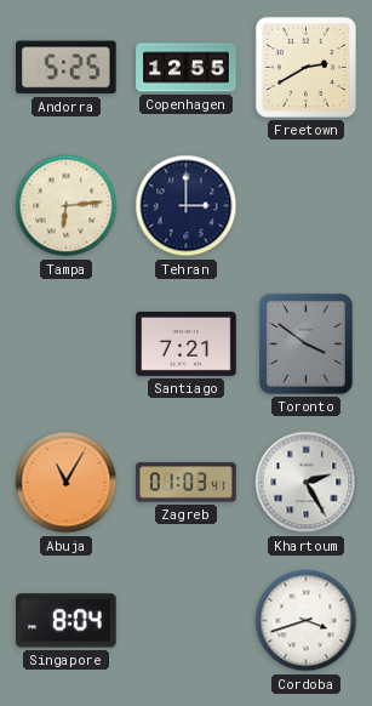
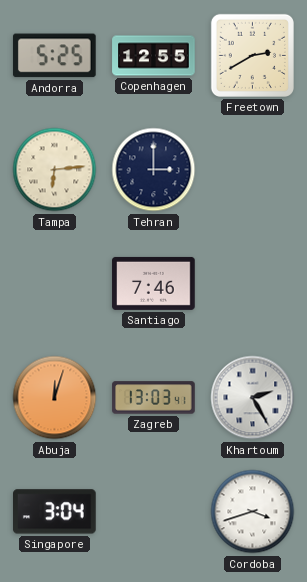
Santiago: 7:21 -> 7:46 (154, 283)
Toronto: 3:51 -> none (305, 343)
Abuja: 11:05 -> 12:03 (55, 398)
Zagreb: 01:03 -> 13:03 (154, 398)
Singapore: 8:04 -> 3:04 (55, 512)
